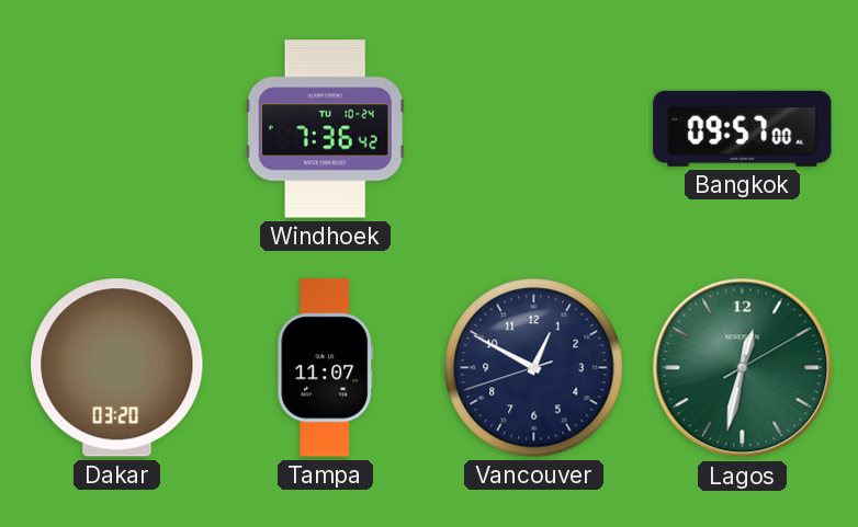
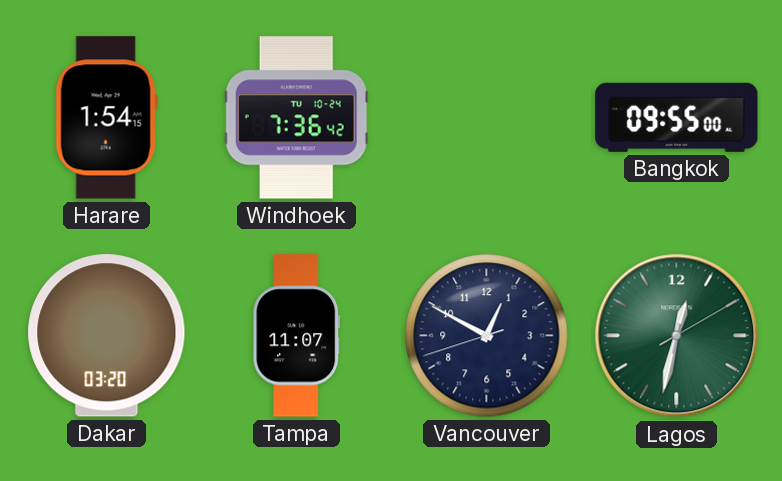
Harare: none -> 1:54 (106, 118)
Bangkok: 09:57 -> 09:55 (677, 117)
